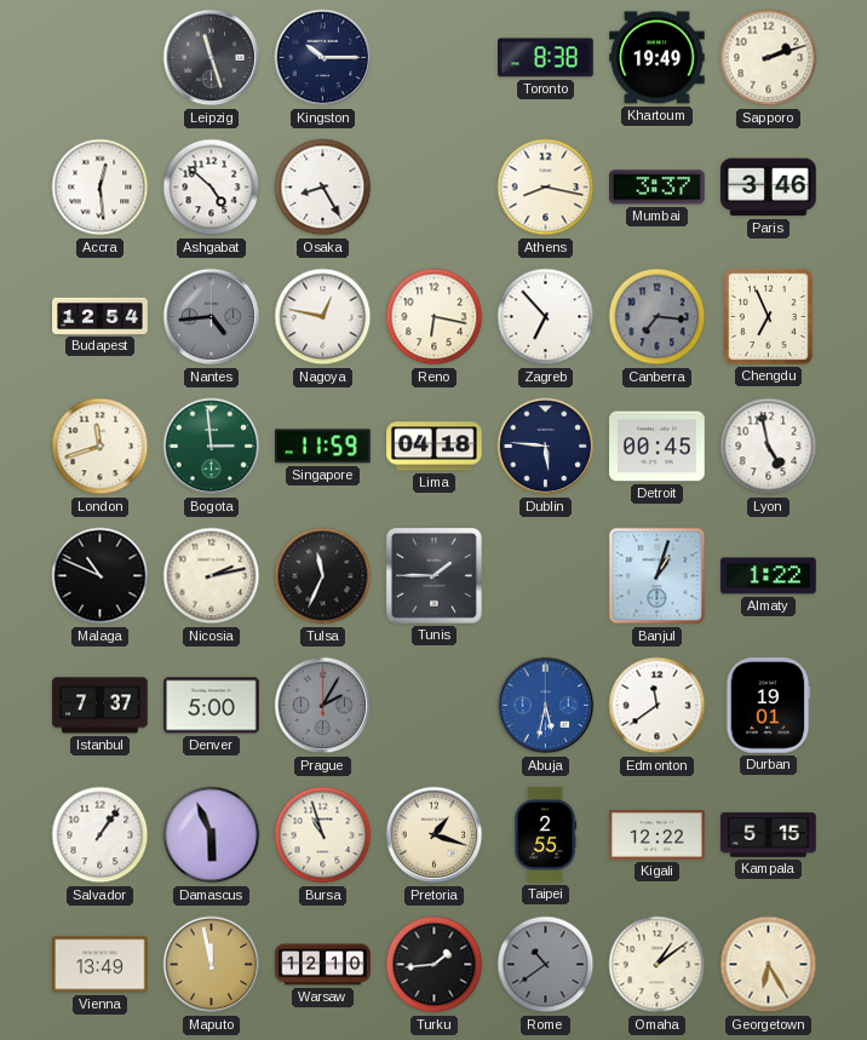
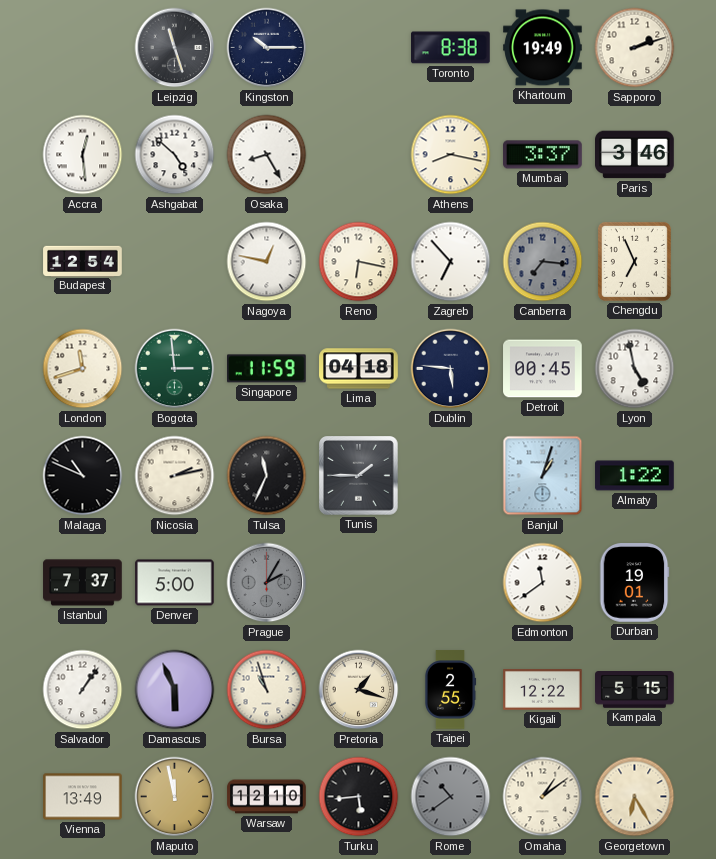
Nantes: 4:44 -> none (212, 317)
Abuja: 5:32 -> none (546, 706)
Turku: 1:44 -> 5:44 (359, 797)
